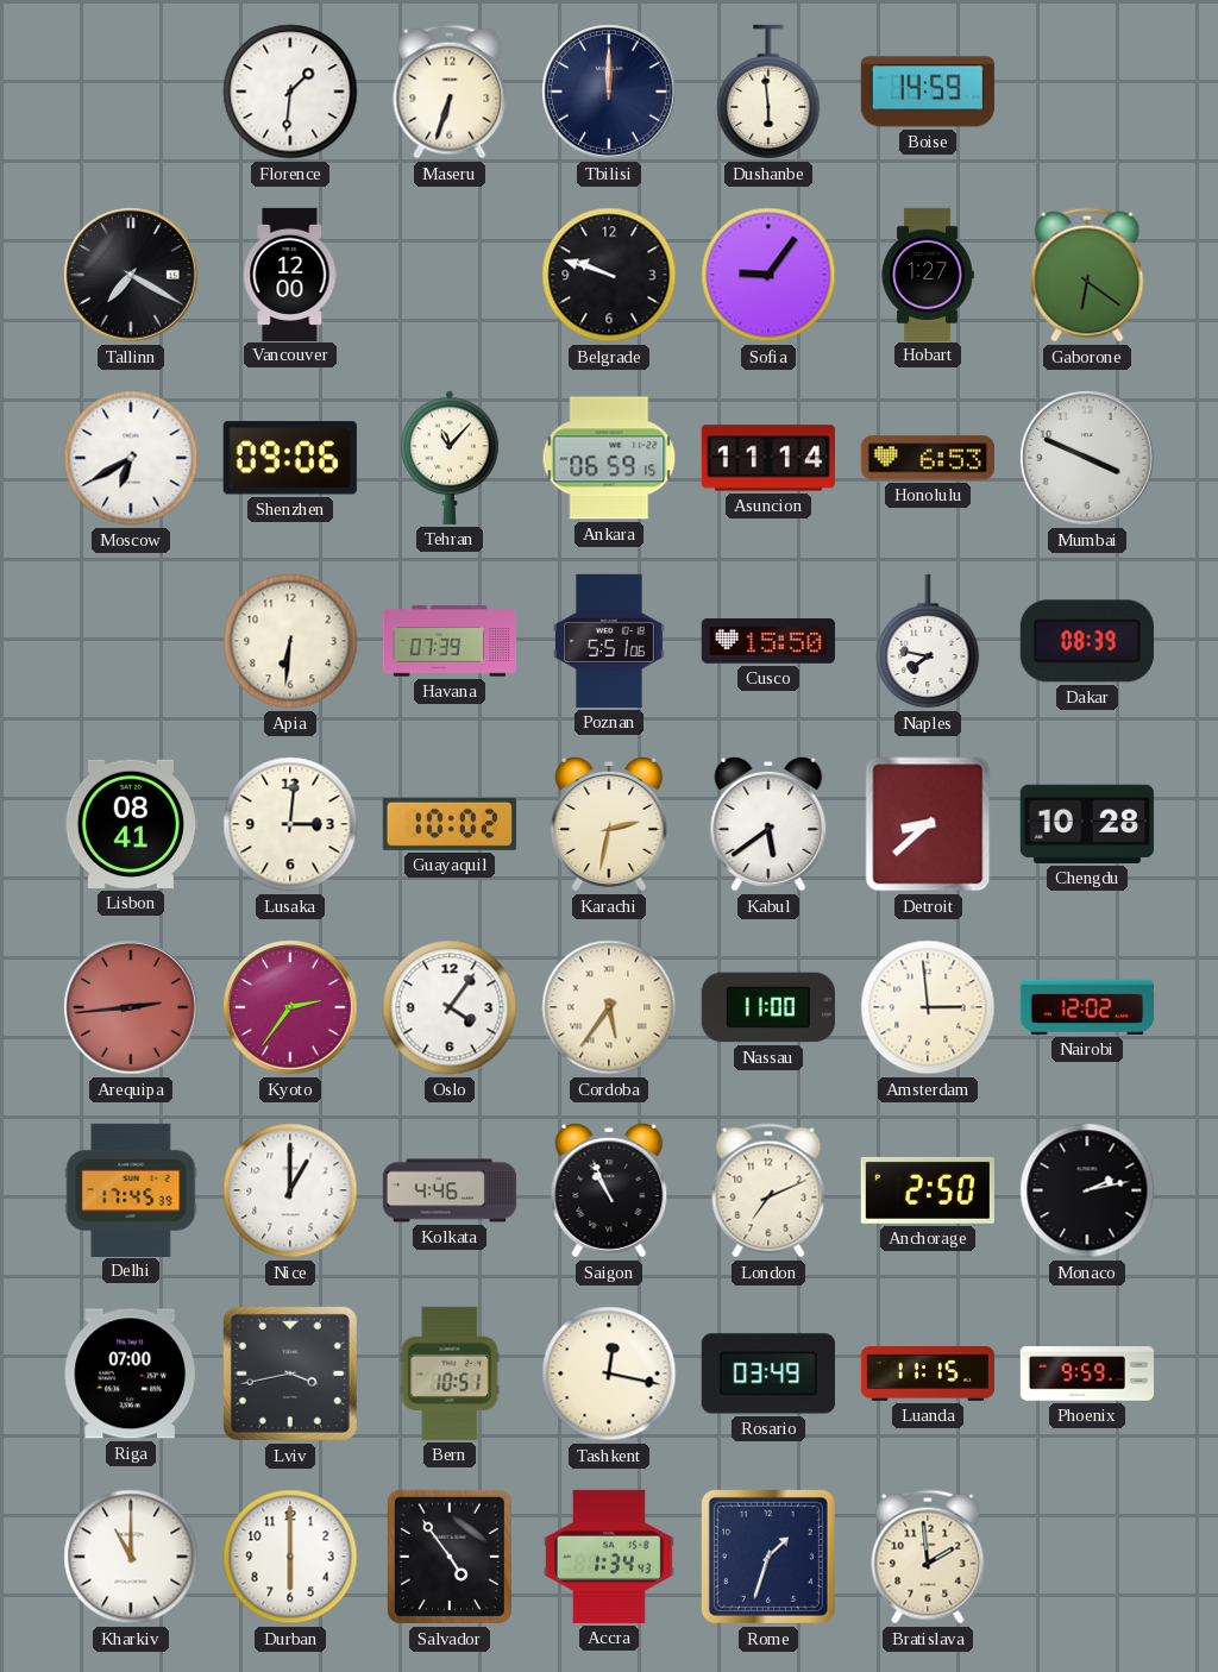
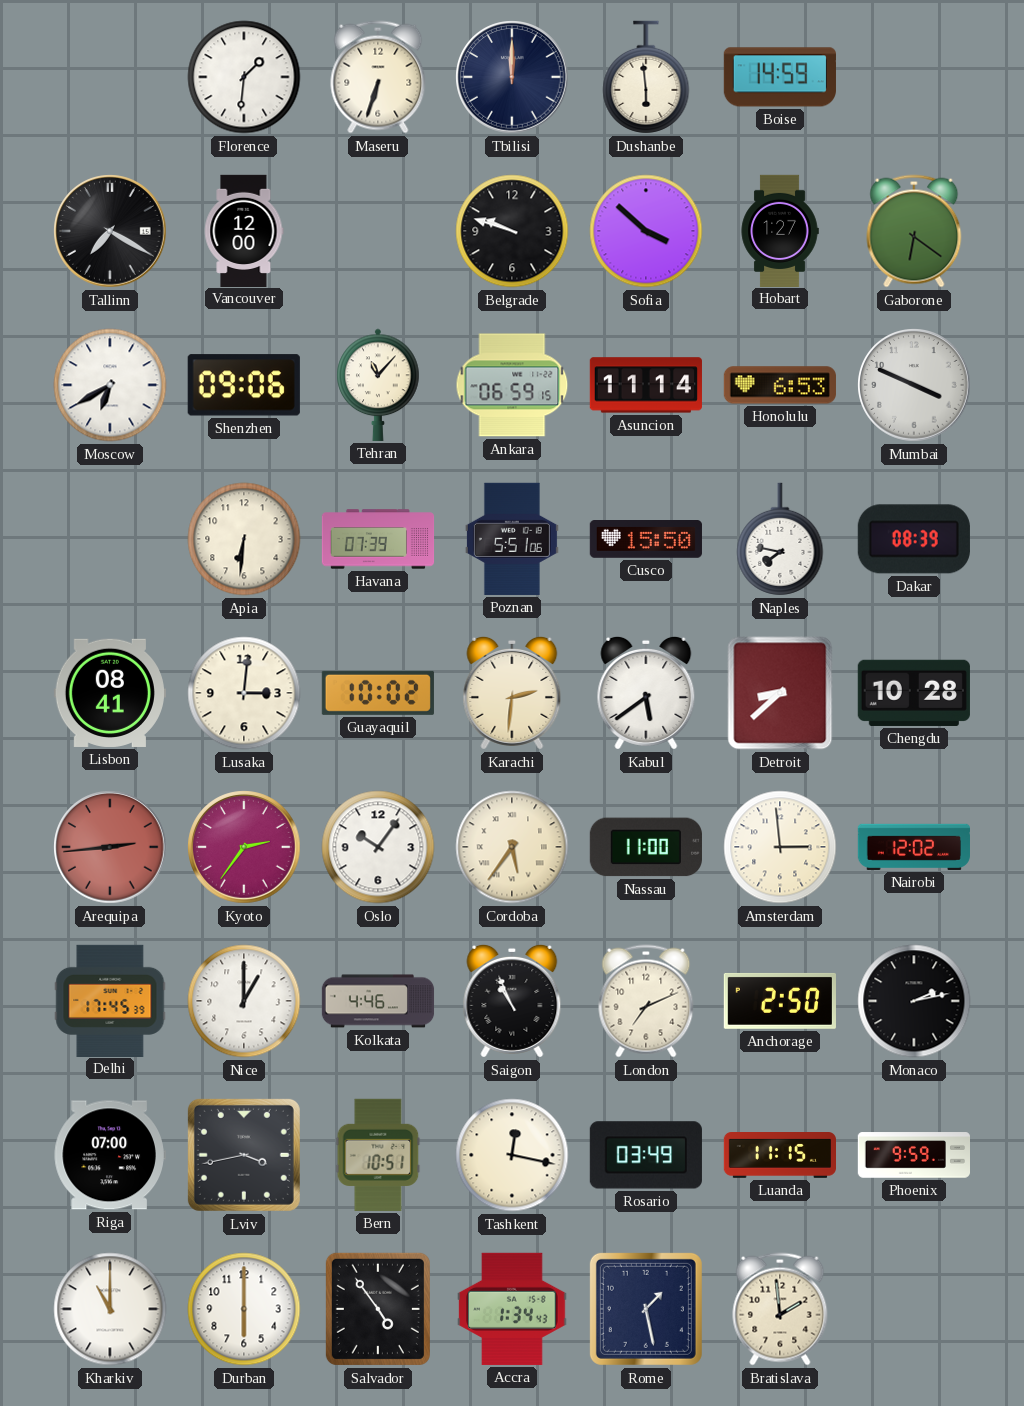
Sofia: 9:06 -> 3:52 (646, 231)
Karachi: 2:32 -> 2:31 (512, 693)
Oslo: 4:06 -> 10:06 (378, 847)
Rome: 1:33 -> 1:28 (646, 1309)
